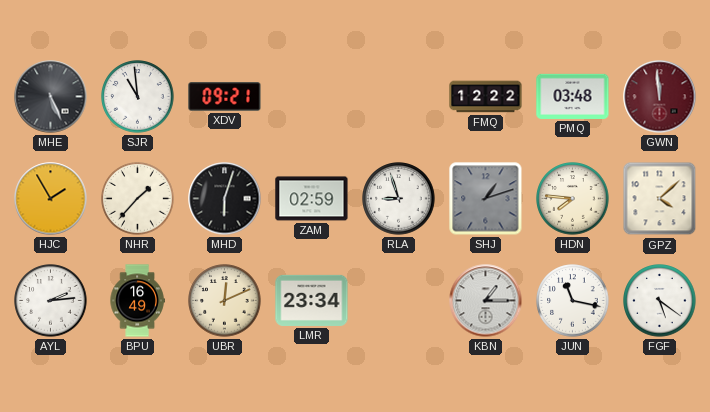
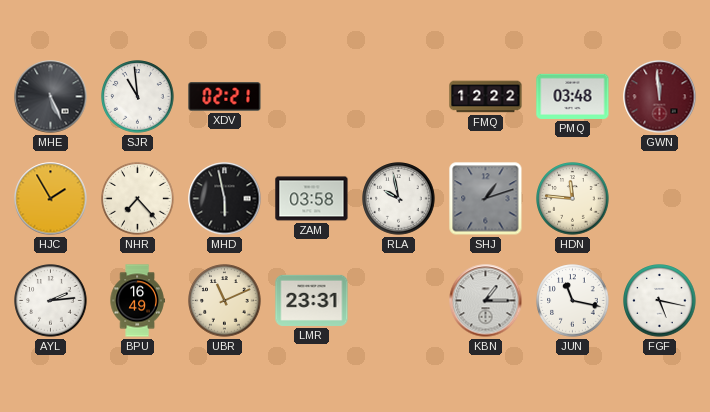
XDV: 09:21 -> 02:21 (225, 97)
NHR: 1:37 -> 7:23 (138, 199)
MHD: 6:03 -> 5:58 (225, 199)
ZAM: 02:59 -> 03:58 (312, 199)
RLA: 8:57 -> 9:58 (399, 199)
HDN: 7:46 -> 11:46 (573, 199)
GPZ: 4:08 -> none (660, 199)
UBR: 12:11 -> 11:11 (225, 301)
LMR: 23:34 -> 23:31 (312, 300)
FGF: 5:21 -> 5:17 (660, 301)
